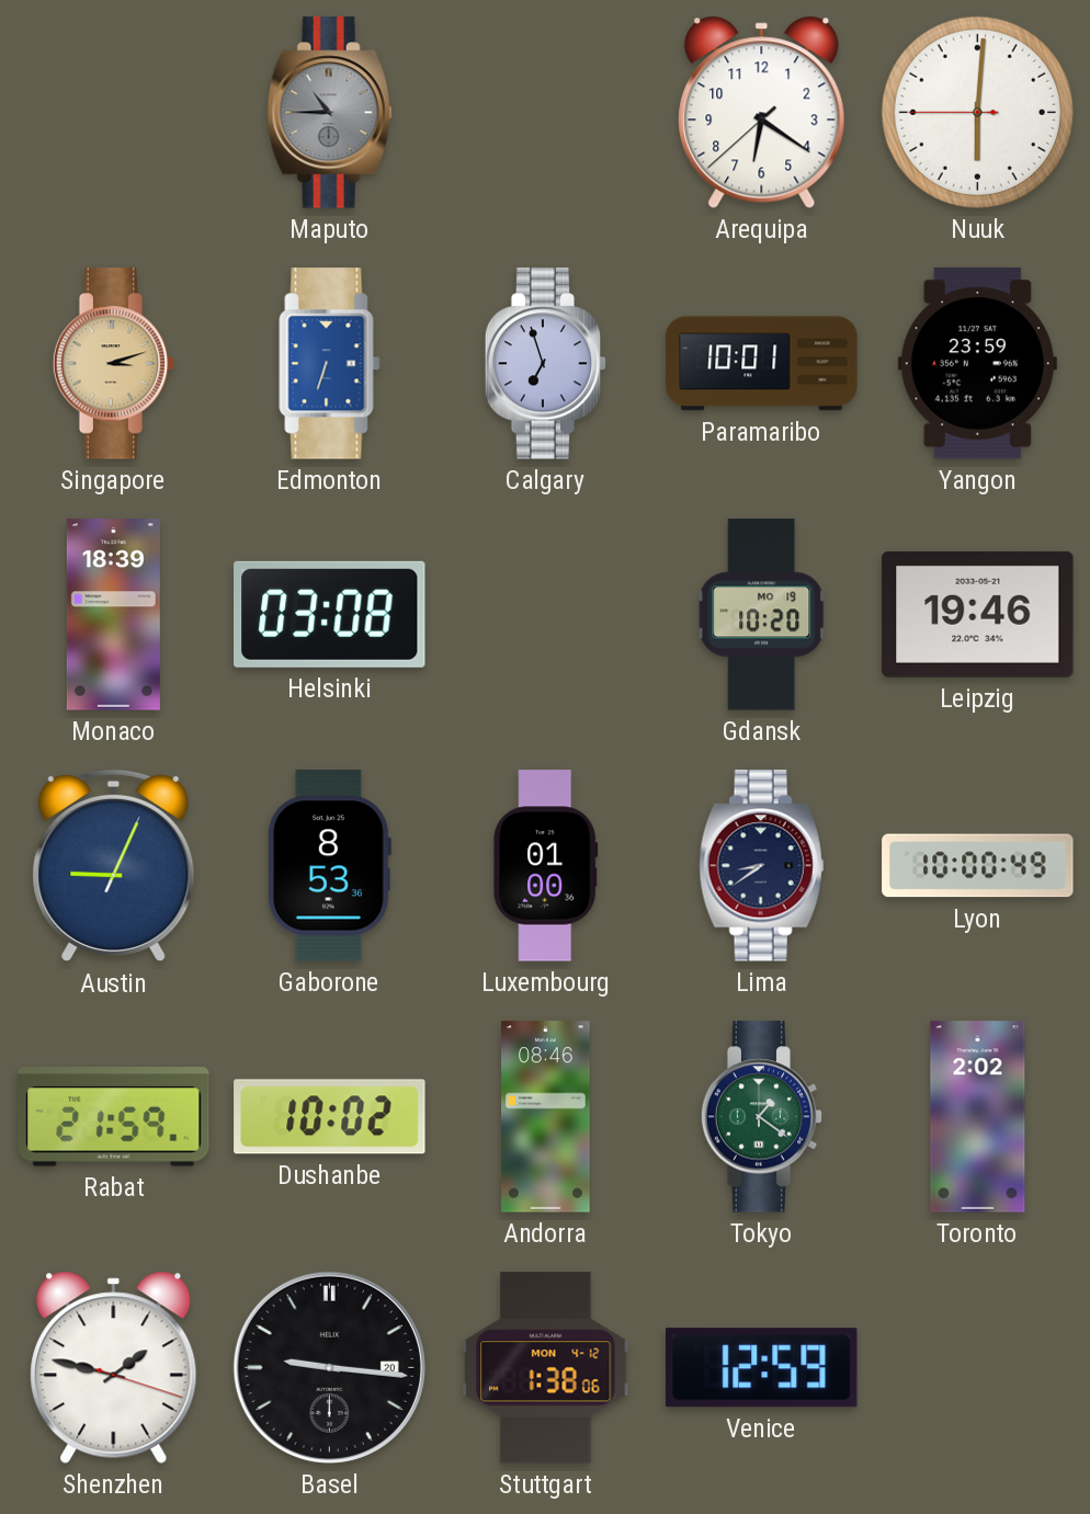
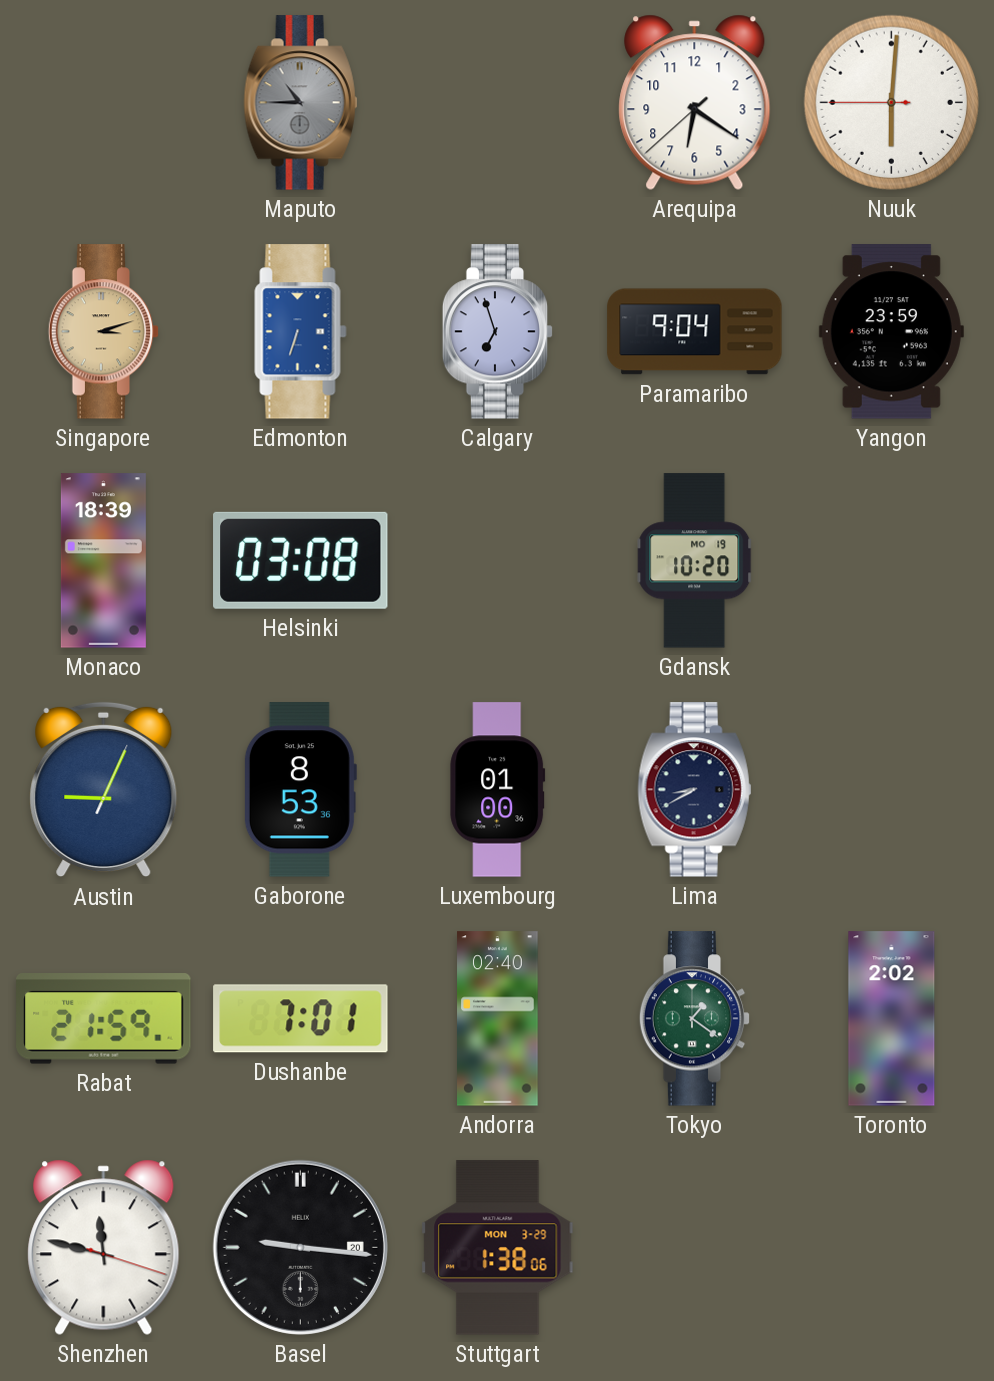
Paramaribo: 10:01 -> 9:04 (695, 332)
Leipzig: 19:46 -> none (978, 614)
Lima: 8:39 -> 8:40 (695, 790)
Lyon: 10:00 -> none (978, 866)
Dushanbe: 10:02 -> 7:01 (301, 1019)
Andorra: 08:46 -> 02:40 (498, 1019)
Shenzhen: 1:47 -> 11:47 (104, 1247)
Stuttgart date: MON 4-12 -> MON 3-29 (498, 1248)
Venice: 12:59 -> none (761, 1368)
